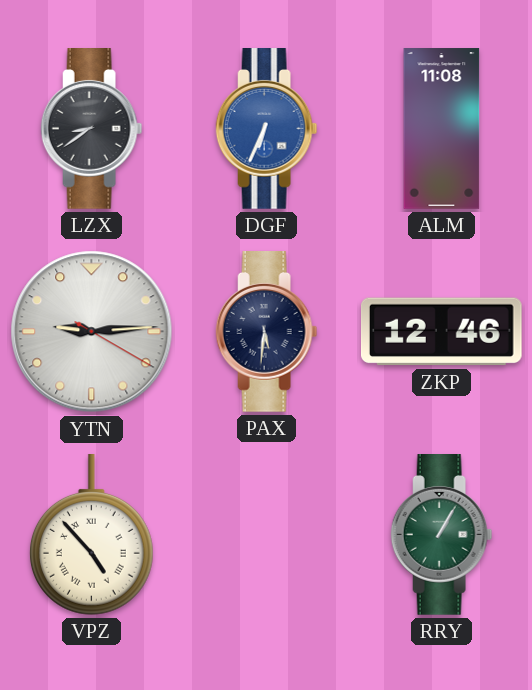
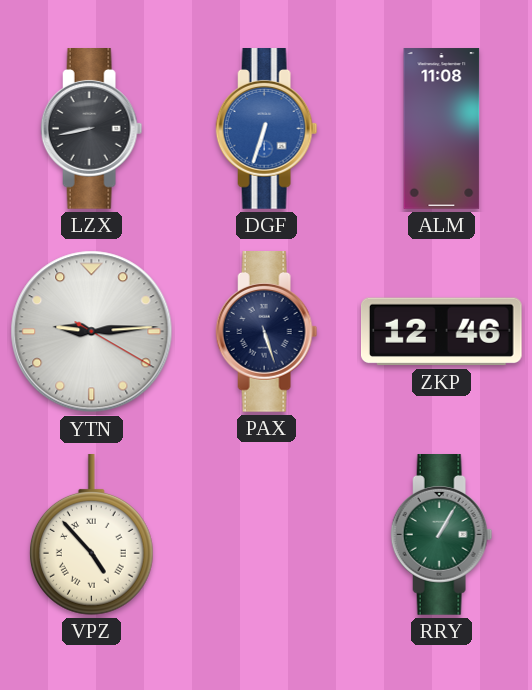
LZX: 8:39 -> 8:43 (92, 129)
DGF: 6:34 -> 6:33 (267, 129)
PAX: 5:31 -> 5:27 (267, 332)
